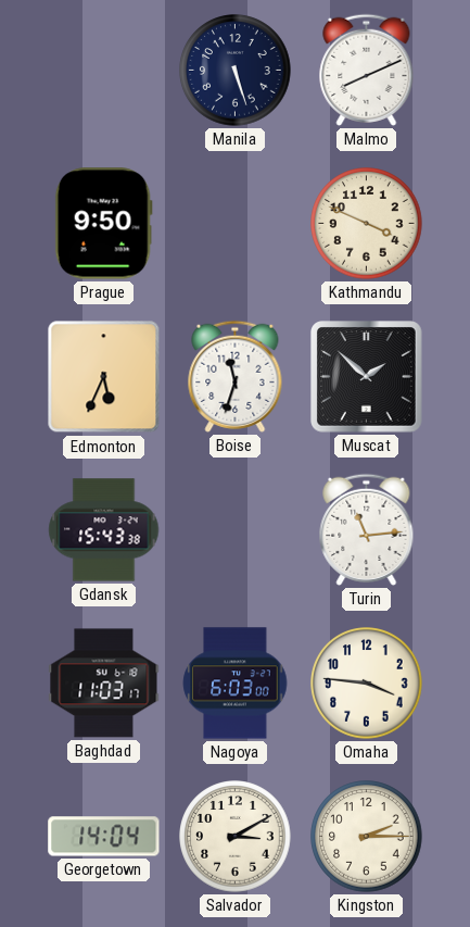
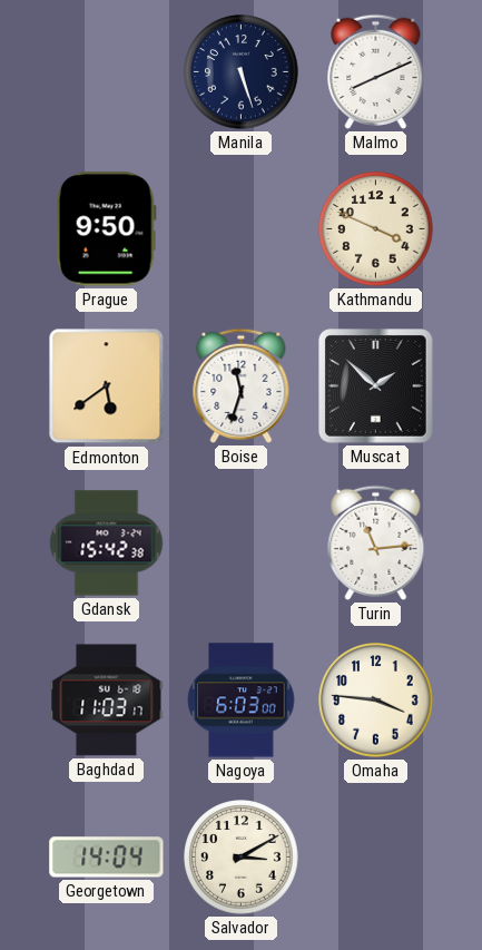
Edmonton: 5:34 -> 5:39 (107, 386)
Gdansk: 15:43 -> 15:42 (107, 543)
Kingston: 2:15 -> none (367, 837)
